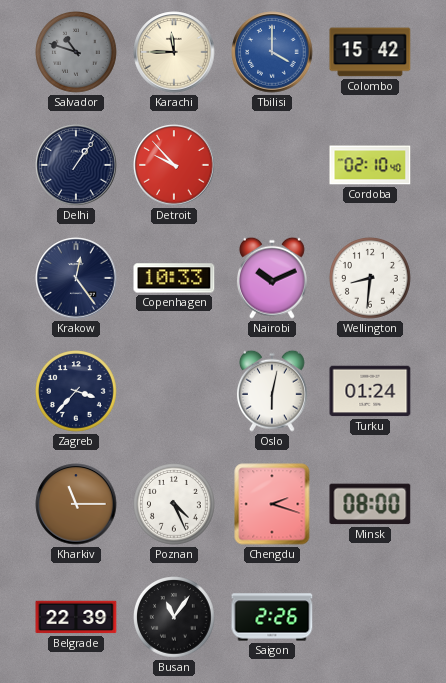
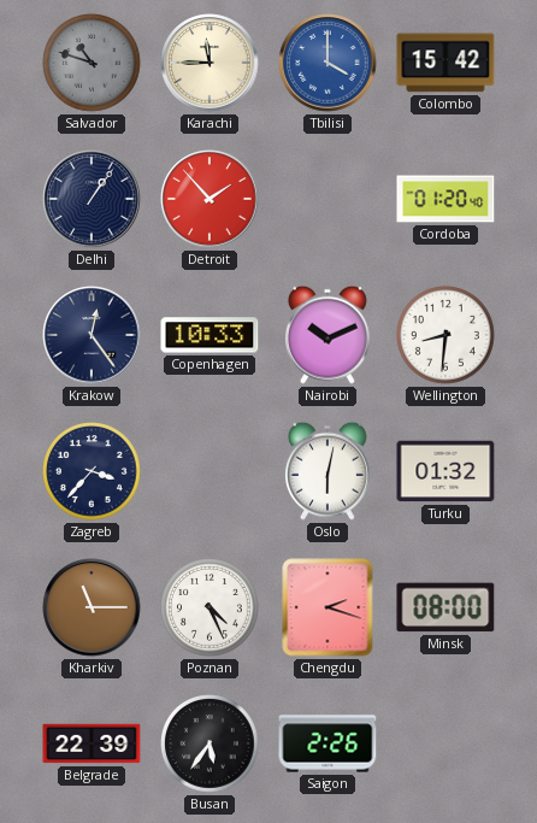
Detroit: 9:53 -> 1:53 (210, 199)
Cordoba: 02:10 -> 01:20 (445, 199)
Turku: 01:24 -> 01:32 (445, 471)
Busan: 11:06 -> 5:36 (211, 745)
